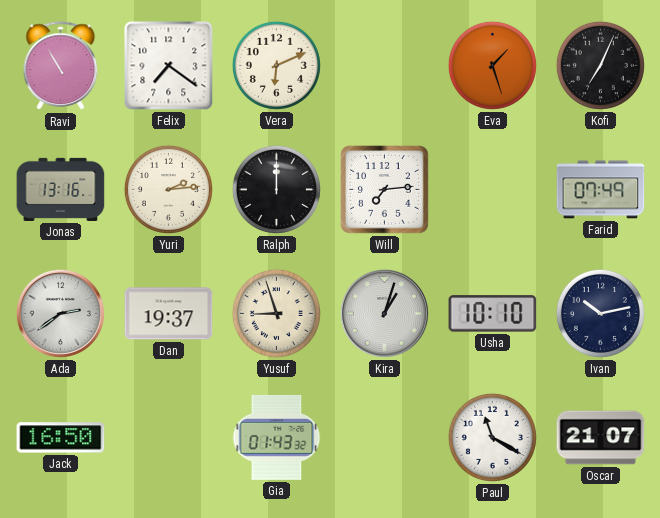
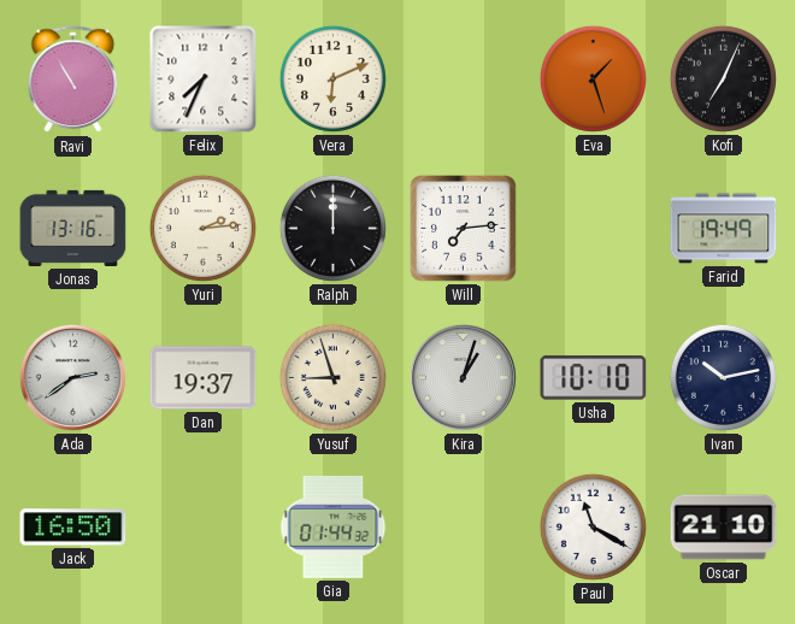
Felix: 7:21 -> 7:34 (204, 80)
Farid: 07:49 -> 19:49 (724, 229)
Gia: 01:43 -> 01:44 (334, 528)
Oscar: 21:07 -> 21:10 (724, 528)
